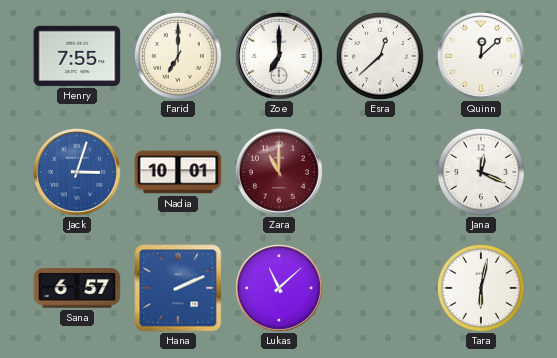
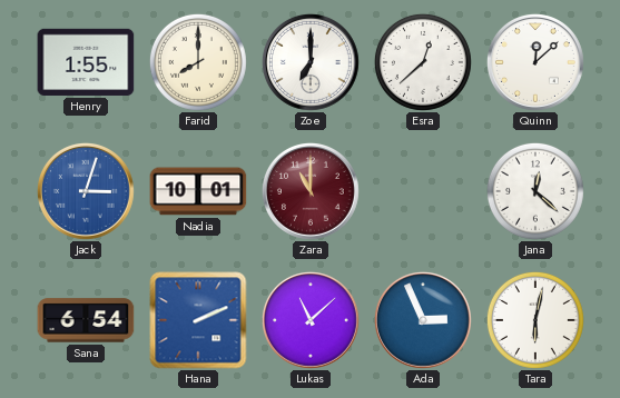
Henry: 7:55 -> 1:55 (86, 62)
Farid: 7:00 -> 8:00 (198, 62)
Jana: 12:19 -> 12:22 (535, 191)
Sana: 6:57 -> 6:54 (86, 320)
Ada: none -> 2:56 (423, 320)
